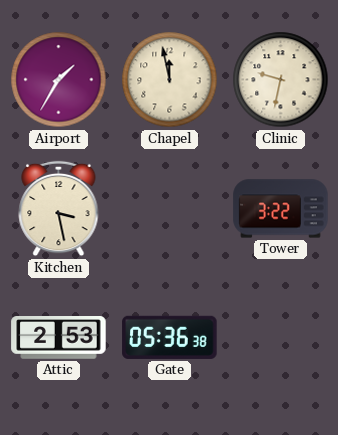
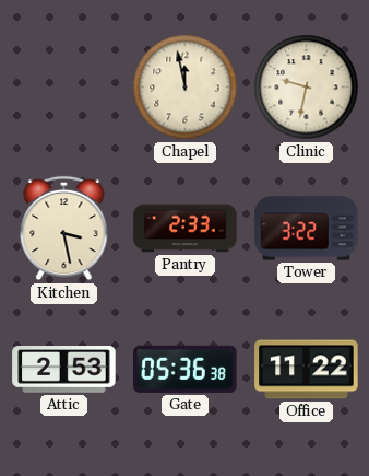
Airport: 1:35 -> none (59, 80)
Pantry: none -> 2:33 (186, 229)
Office: none -> 11:22 (307, 370)
